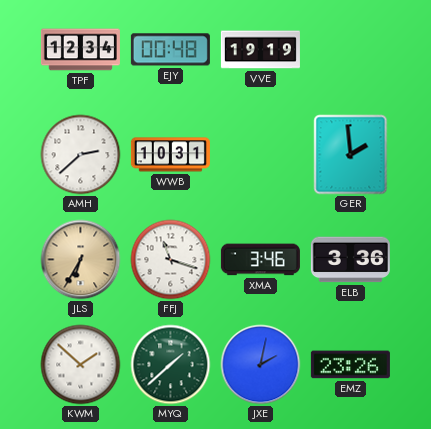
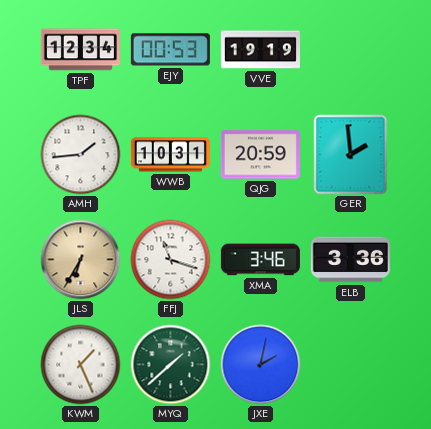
EJY: 00:48 -> 00:53 (170, 50)
AMH: 2:38 -> 1:44 (81, 155)
QJG: none -> 20:59 (260, 155)
KWM: 1:52 -> 1:26 (81, 365)
EMZ: 23:26 -> none (350, 365)
